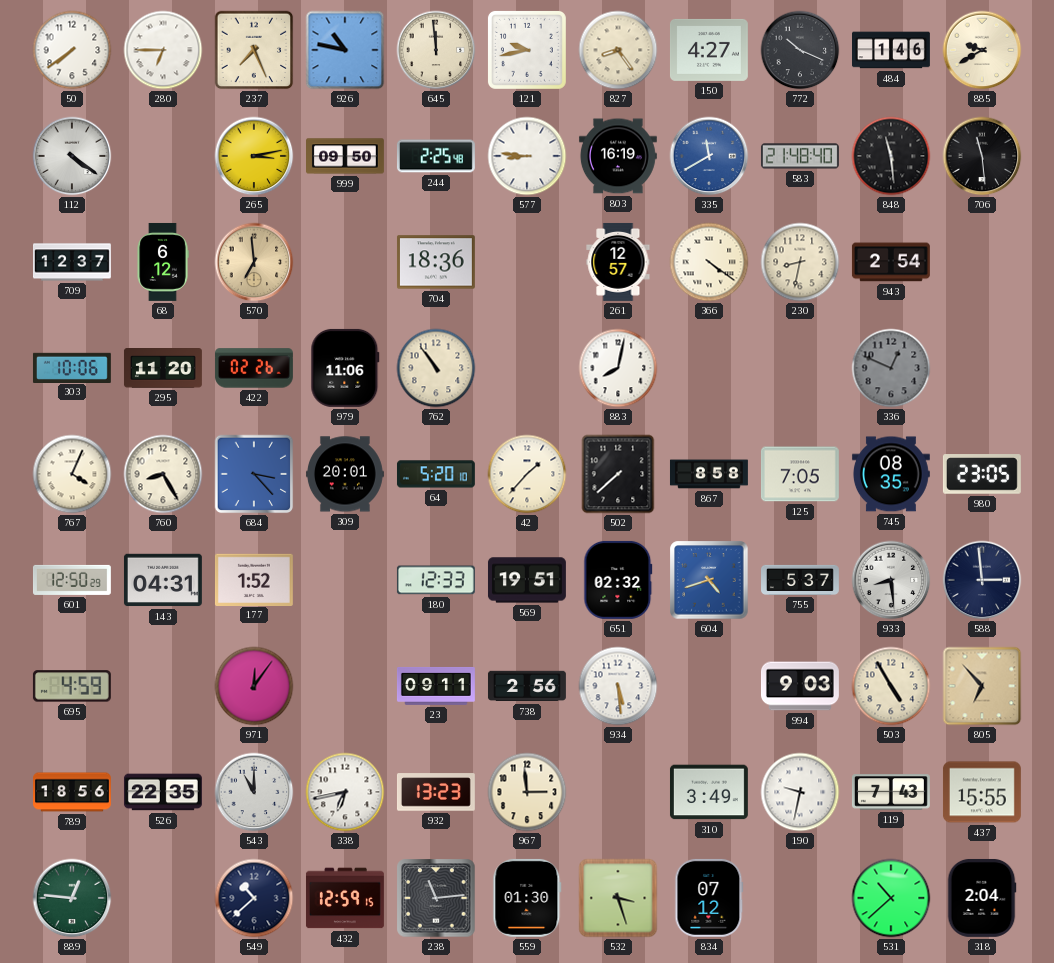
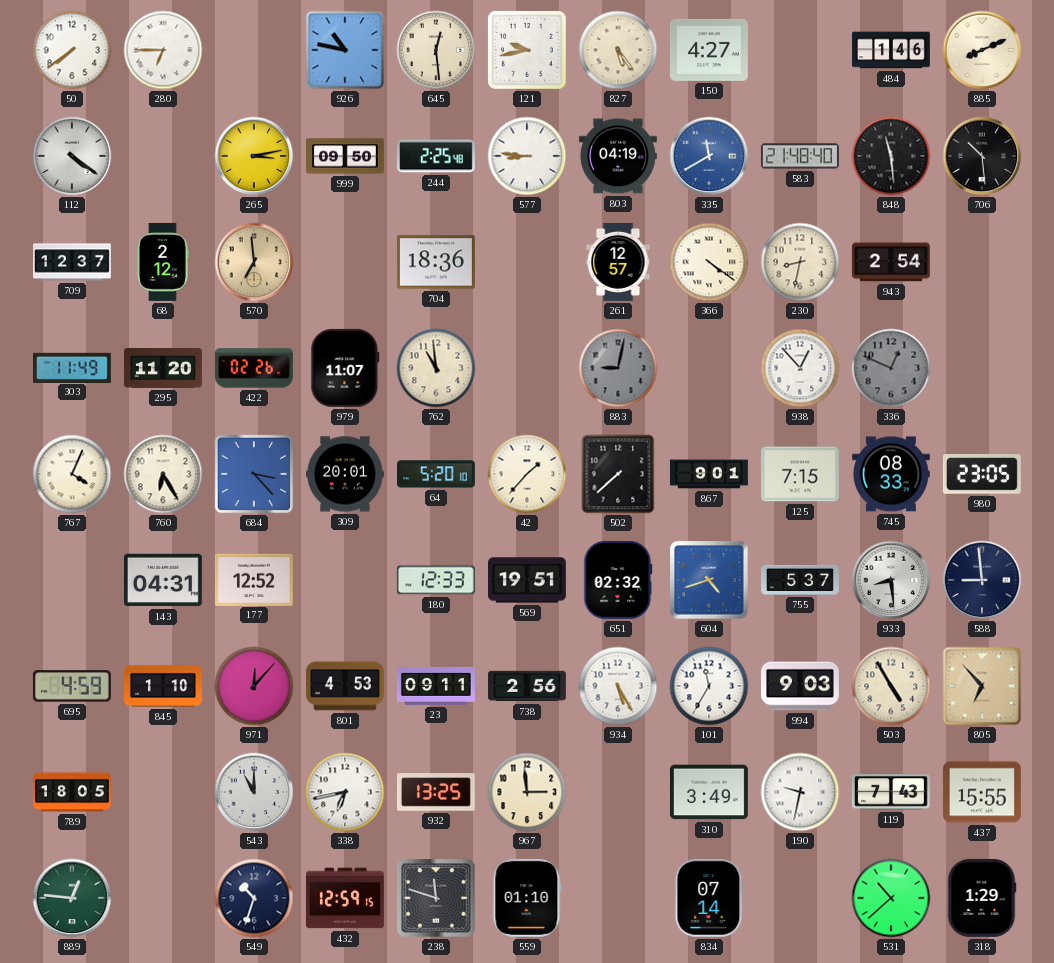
237: 7:26 -> none (254, 50)
645: 11:59 -> 12:29 (436, 50)
827: 8:24 -> 5:24 (618, 50)
772: 10:19 -> none (800, 50)
885: 9:40 -> 8:11 (982, 50)
803: 16:19 -> 04:19 (618, 156)
706: 11:29 -> 10:29 (982, 156)
68: 6:12 -> 2:12 (163, 262)
303: 10:06 -> 11:49 (72, 367)
979: 11:06 -> 11:07 (345, 368)
762: 10:54 -> 10:59 (436, 368)
883: 8:02 -> 9:02 (618, 368)
883 dial: white -> grey (618, 368)
938: none -> 12:53 (800, 368)
760: 8:25 -> 6:25 (163, 474)
867: 8:58 -> 9:01 (709, 474)
125: 7:05 -> 7:15 (800, 474)
745: 08:35 -> 08:33 (891, 474)
601: 12:50 -> none (72, 580)
177: 1:52 -> 12:52 (254, 579)
588: 2:59 -> 8:59 (982, 580)
845: none -> 1:10 (164, 686)
971: 12:06 -> 12:07 (254, 686)
801: none -> 4:53 (345, 686)
934: 5:29 -> 5:25 (618, 686)
101: none -> 11:35 (709, 686)
789: 18:56 -> 18:05 (73, 792)
526: 22:35 -> none (163, 792)
932: 13:23 -> 13:25 (436, 792)
549: 10:38 -> 10:33 (254, 898)
238: 11:14 -> 11:48 (436, 898)
559: 01:30 -> 01:10 (527, 898)
532: 3:27 -> none (618, 898)
834: 07:12 -> 07:14 (709, 898)
318: 2:04 -> 1:29 (982, 898)
